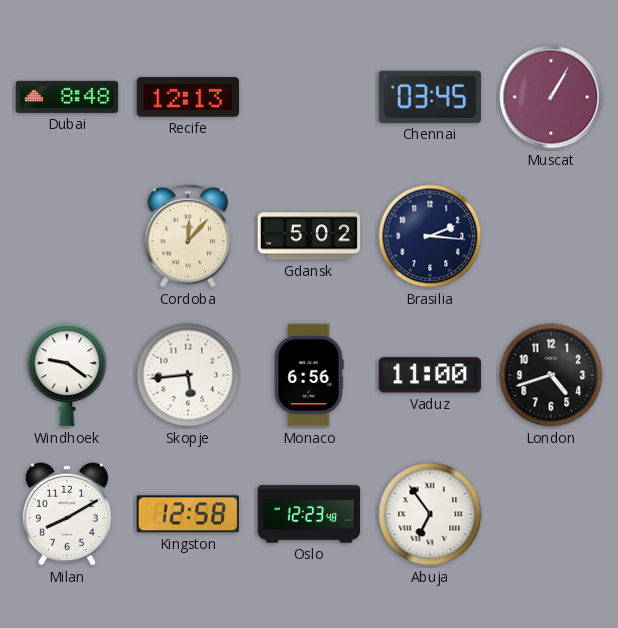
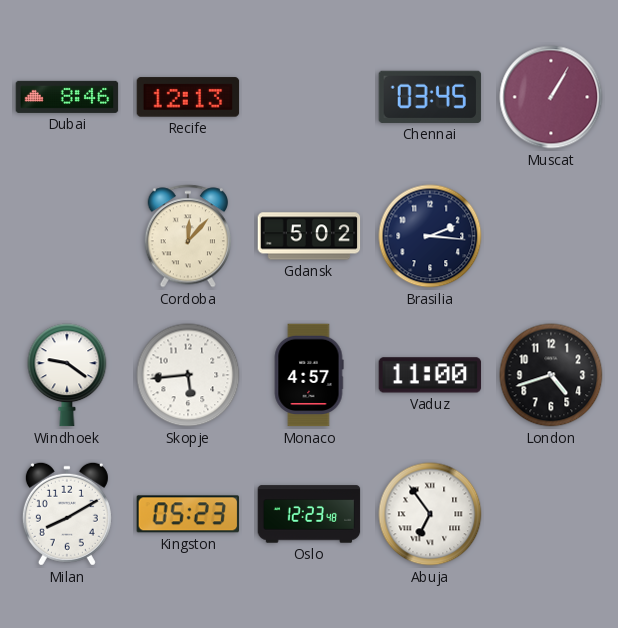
Dubai: 8:48 -> 8:46 (67, 97)
Monaco: 6:56 -> 4:57 (309, 375)
Kingston: 12:58 -> 05:23 (187, 514)
